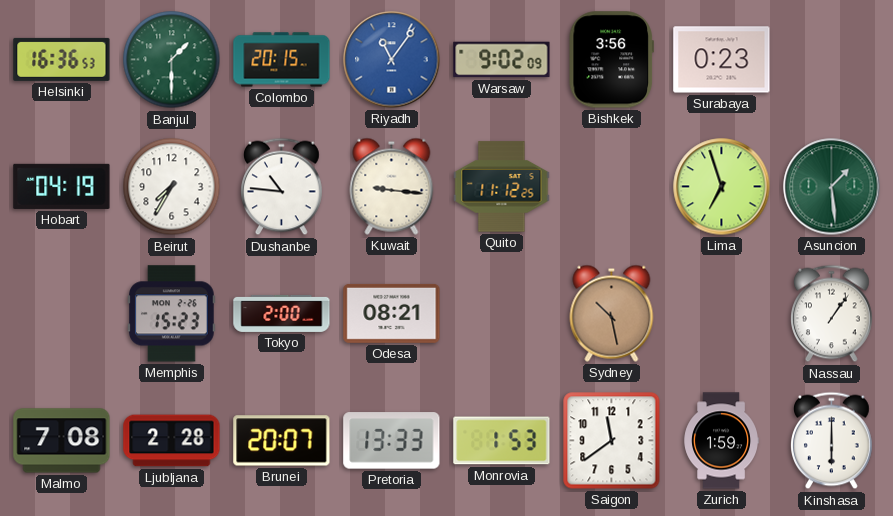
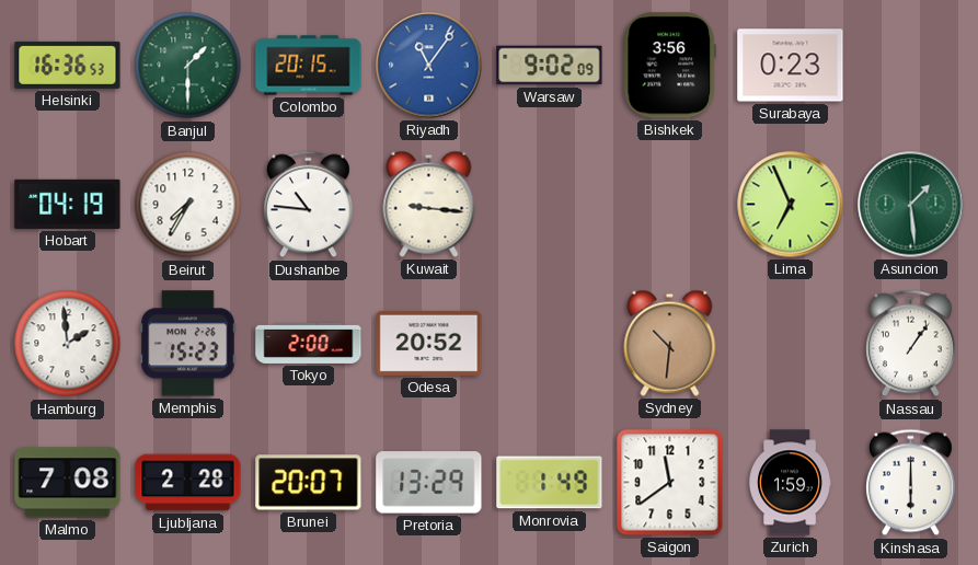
Quito: 11:12 -> none (502, 187)
Lima: 6:57 -> 6:56 (791, 205)
Hamburg: none -> 1:59 (68, 344)
Odesa: 08:21 -> 20:52 (429, 343)
Sydney: 10:28 -> 10:31 (670, 343)
Pretoria: 13:33 -> 13:29 (429, 483)
Monrovia: 1:53 -> 1:49 (550, 483)
